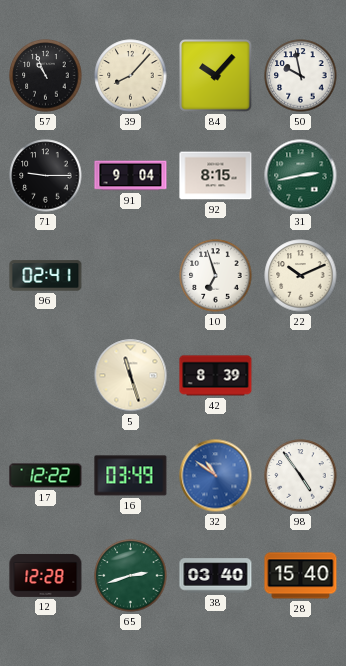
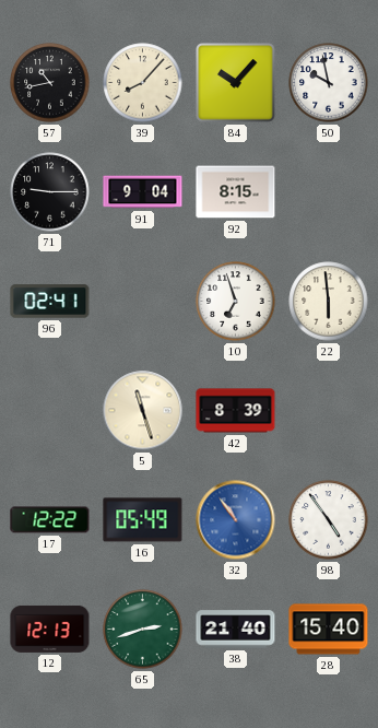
57: 10:56 -> 10:43 (50, 83)
31: 2:43 -> none (301, 176)
22: 10:11 -> 5:59 (329, 302)
16: 03:49 -> 05:49 (143, 520)
32: 10:51 -> 10:54 (236, 520)
12: 12:28 -> 12:13 (50, 629)
38: 03:40 -> 21:40 (236, 630)
